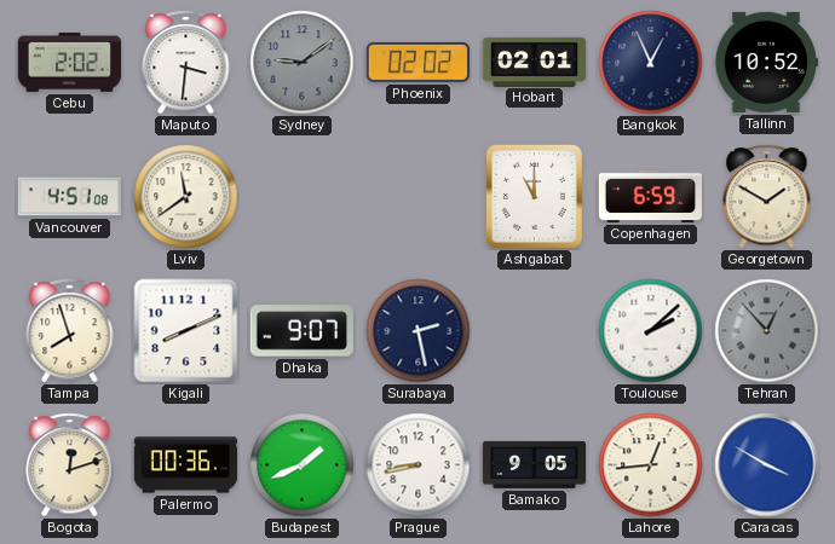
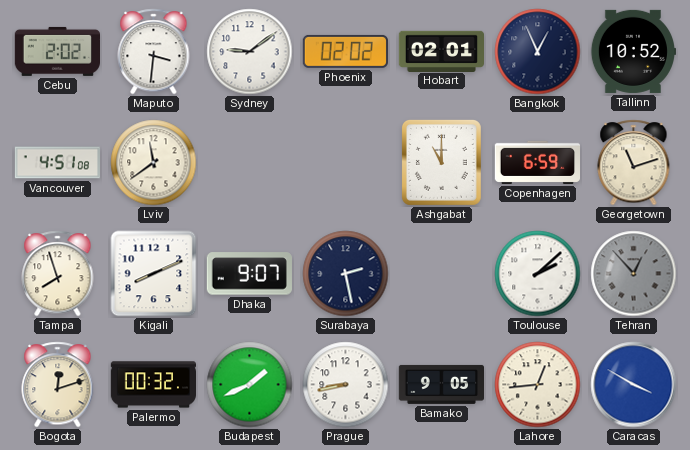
Sydney dial: grey -> white (250, 52)
Georgetown: 1:50 -> 11:12 (634, 163)
Palermo: 00:36 -> 00:32 (153, 385)
